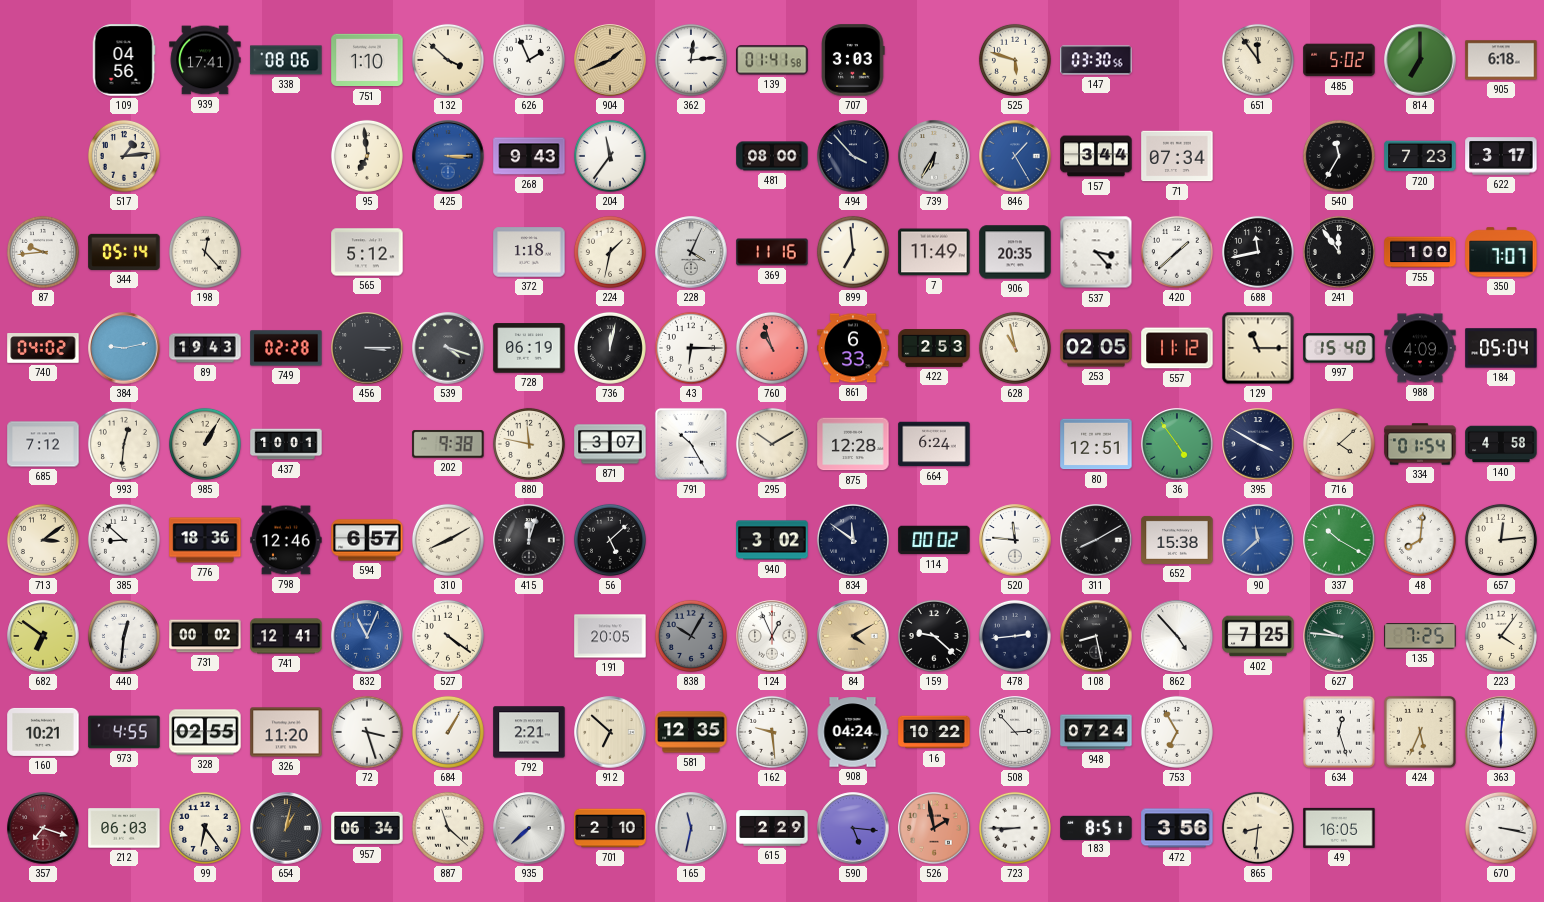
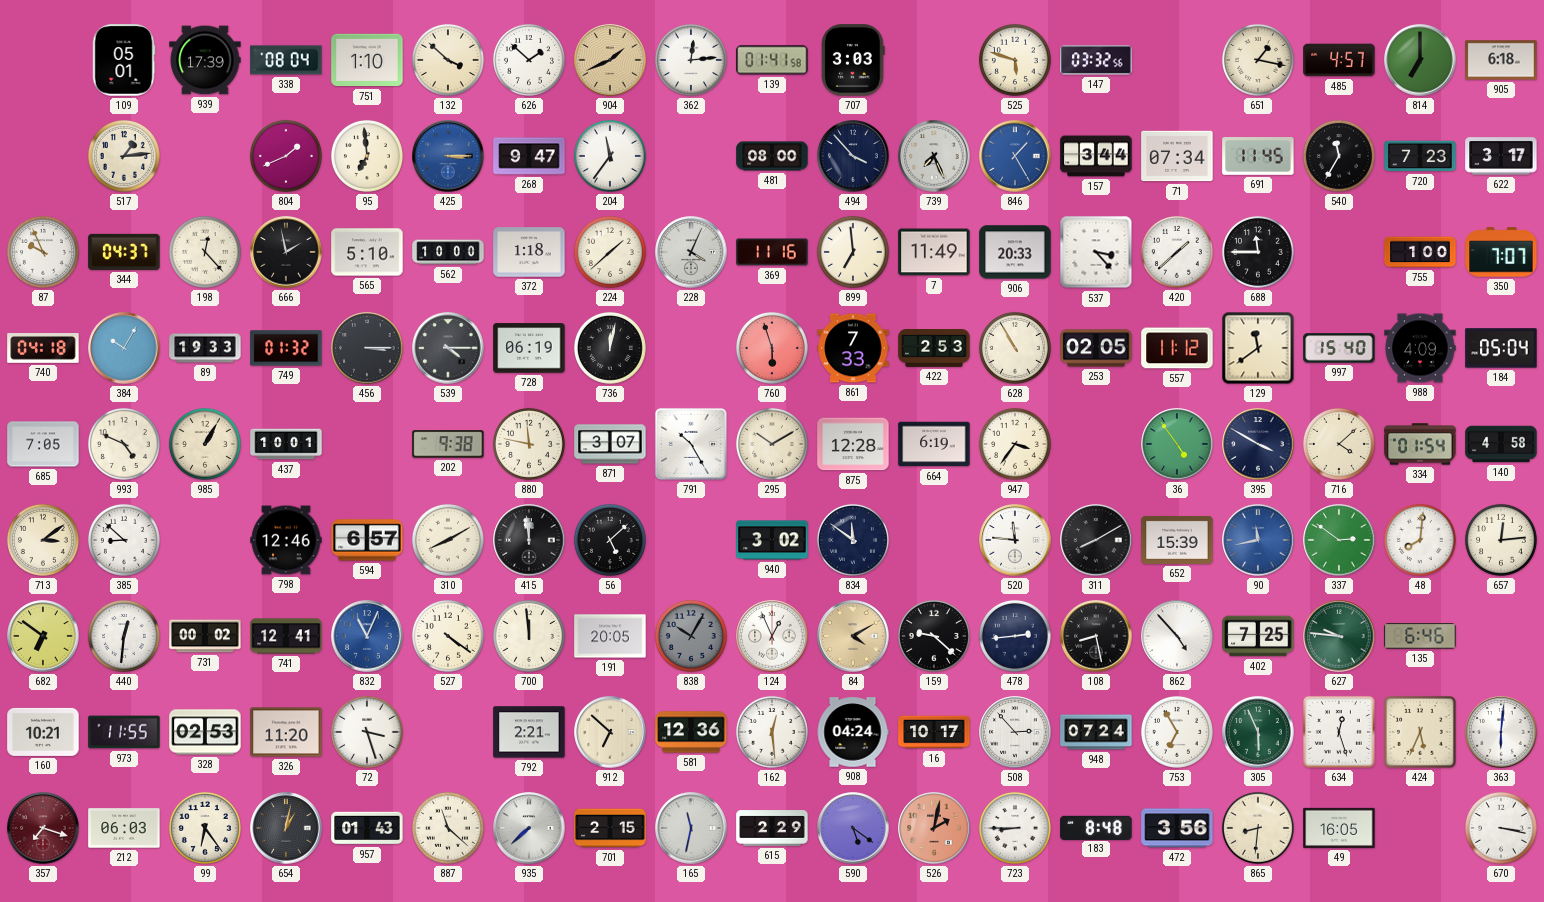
109: 04:56 -> 05:01 (124, 60)
939: 17:41 -> 17:39 (205, 60)
338: 08:06 -> 08:04 (286, 60)
626: 1:56 -> 1:52 (529, 60)
147: 03:30 -> 03:32 (1096, 60)
651: 11:54 -> 1:17 (1258, 60)
485: 5:02 -> 4:57 (1339, 60)
804: none -> 1:41 (286, 156)
268: 9:43 -> 9:47 (529, 156)
739: 6:35 -> 7:26 (934, 156)
691: none -> 11:45 (1258, 157)
87: 9:44 -> 9:56 (43, 252)
344: 05:14 -> 04:37 (124, 252)
666: none -> 1:58 (286, 252)
565: 5:12 -> 5:10 (367, 252)
562: none -> 10:00 (448, 252)
224: 1:32 -> 1:38 (610, 252)
906: 20:35 -> 20:33 (1015, 252)
688: 11:43 -> 11:45 (1258, 252)
241: 11:54 -> none (1339, 252)
740: 04:02 -> 04:18 (43, 348)
384: 9:13 -> 10:05 (124, 348)
89: 19:43 -> 19:33 (205, 348)
749: 02:28 -> 01:32 (286, 348)
539: 4:18 -> 4:15 (448, 348)
43: 6:15 -> none (691, 348)
760: 10:57 -> 5:57 (772, 348)
861: 6:33 -> 7:33 (853, 348)
628: 10:58 -> 10:55 (1015, 348)
129: 11:15 -> 11:39 (1258, 348)
685: 7:12 -> 7:05 (43, 444)
993: 12:31 -> 4:49 (124, 444)
664: 6:24 -> 6:19 (934, 444)
947: none -> 3:36 (1015, 444)
80: 12:51 -> none (1096, 444)
776: 18:36 -> none (205, 540)
415: 12:03 -> 11:59 (529, 540)
114: 00:02 -> none (934, 540)
652: 15:38 -> 15:39 (1177, 540)
90: 11:38 -> 11:43 (1258, 540)
337: 10:20 -> 2:51 (1339, 540)
700: none -> 11:59 (529, 636)
135: 7:25 -> 6:46 (1420, 636)
223: 4:06 -> none (1501, 636)
973: 4:55 -> 11:55 (124, 732)
328: 02:55 -> 02:53 (205, 732)
684: 1:05 -> none (448, 732)
581: 12:35 -> 12:36 (691, 732)
162: 9:29 -> 12:29 (772, 732)
16: 10:22 -> 10:17 (934, 732)
305: none -> 5:56 (1258, 732)
957: 06:34 -> 01:43 (367, 828)
701: 2:10 -> 2:15 (610, 828)
590: 5:16 -> 5:21 (853, 828)
526: 1:58 -> 2:02 (934, 828)
183: 8:51 -> 8:48 (1096, 827)
